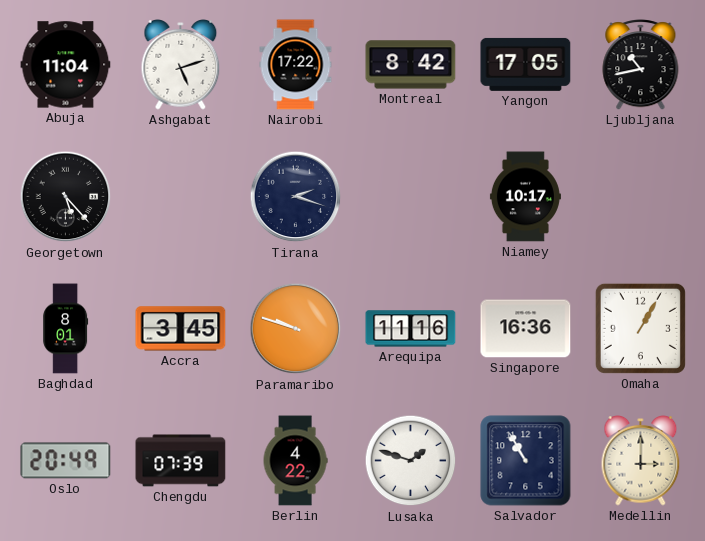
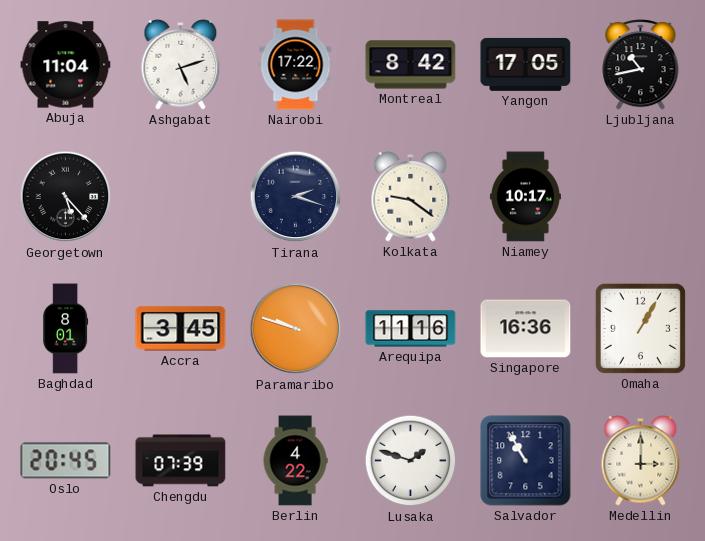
Kolkata: none -> 9:21 (411, 197)
Oslo: 20:49 -> 20:45 (66, 461)
